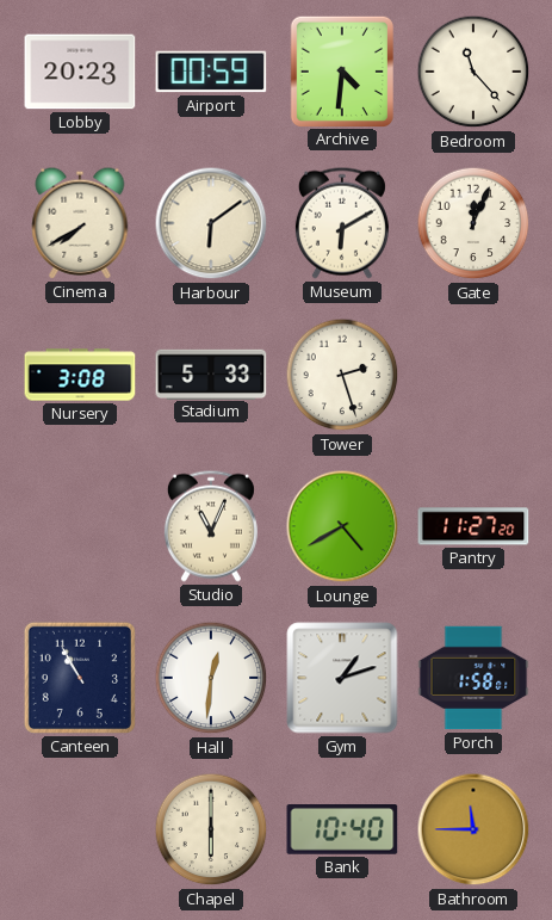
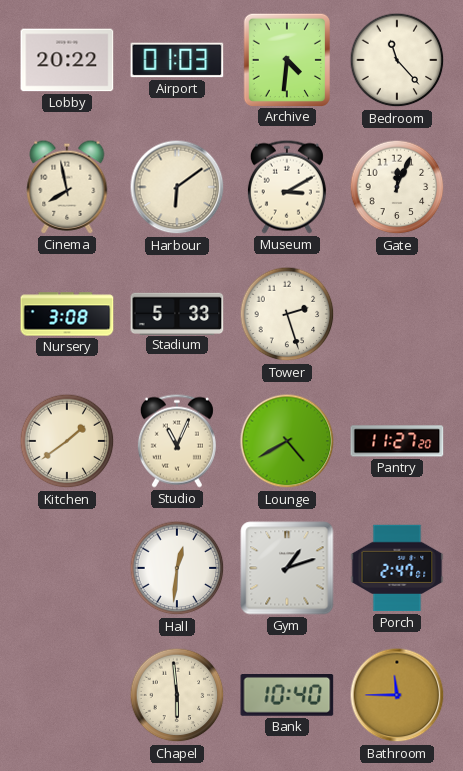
Lobby: 20:23 -> 20:22 (67, 60)
Airport: 00:59 -> 01:03 (177, 60)
Cinema: 7:40 -> 7:58 (67, 187)
Museum: 6:10 -> 3:10 (287, 187)
Kitchen: none -> 1:39 (67, 441)
Canteen: 10:55 -> none (80, 678)
Porch: 1:58 -> 2:47 (397, 568)
Chapel: 6:00 -> 5:59 (177, 695)
